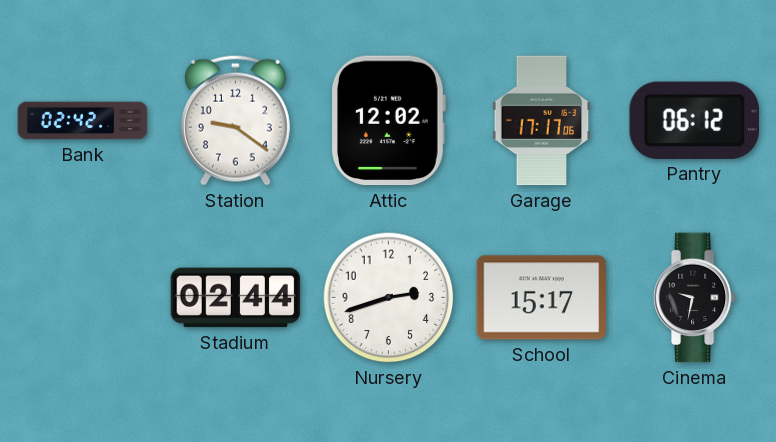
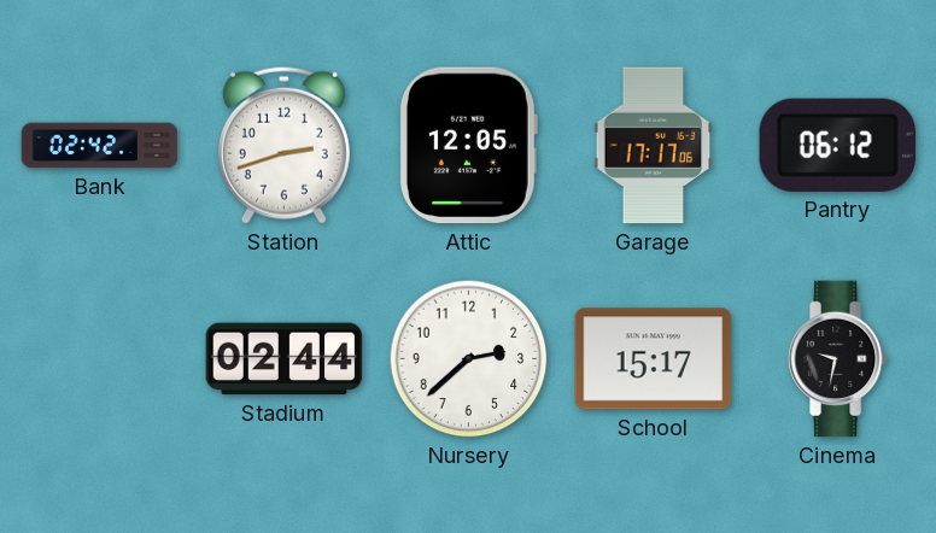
Station: 9:21 -> 2:42 (283, 145)
Attic: 12:02 -> 12:05 (468, 146)
Nursery: 2:42 -> 2:38 (469, 359)
